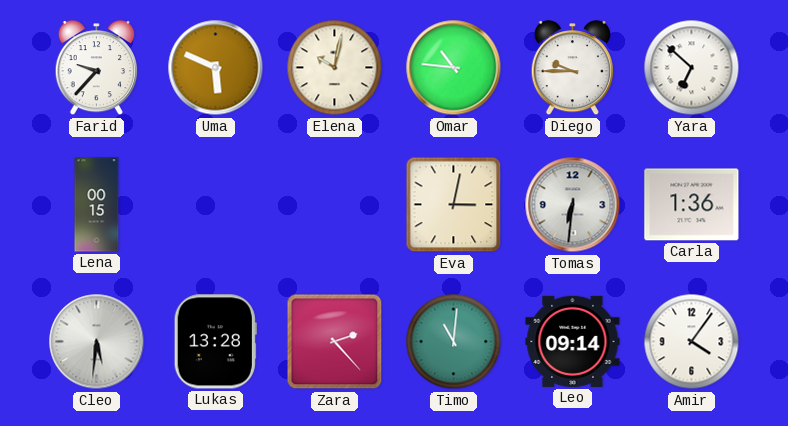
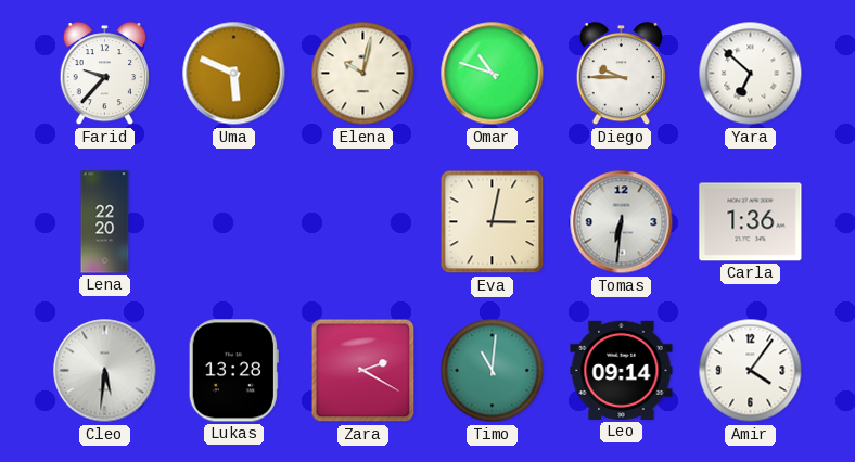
Omar: 10:46 -> 10:48 (493, 74)
Lena: 00:15 -> 22:20 (105, 222)
Zara: 2:23 -> 2:20 (363, 371)
